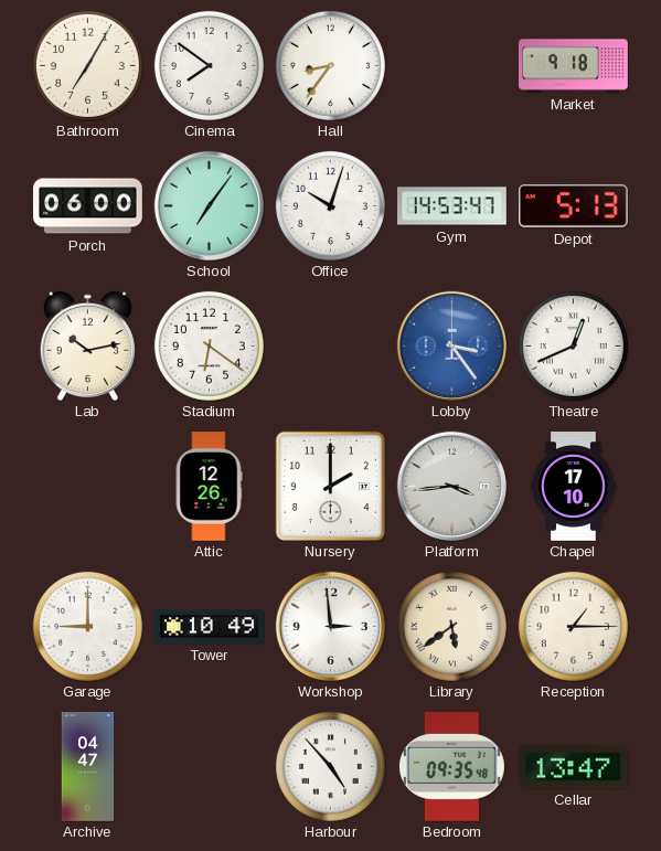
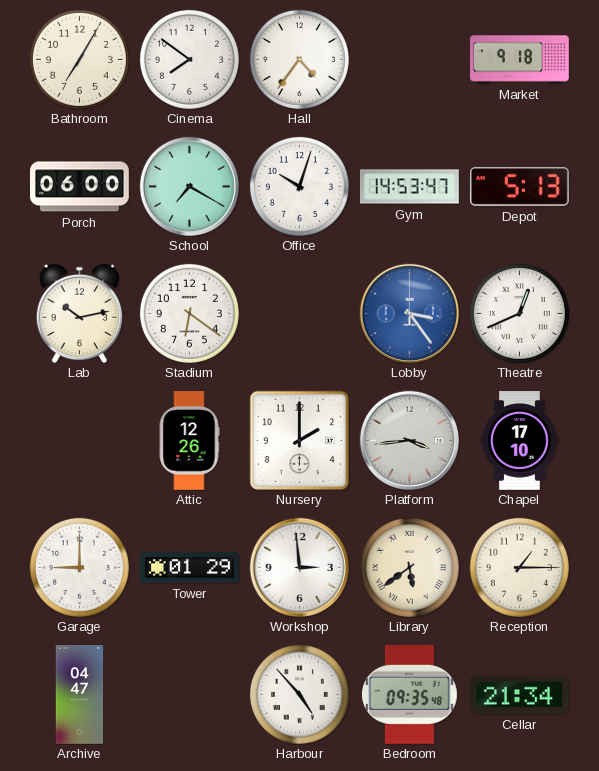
Hall: 8:36 -> 4:36 (299, 59)
School: 7:06 -> 7:20 (189, 186)
Tower: 10:49 -> 01:29 (190, 568)
Cellar: 13:47 -> 21:34 (519, 695)
